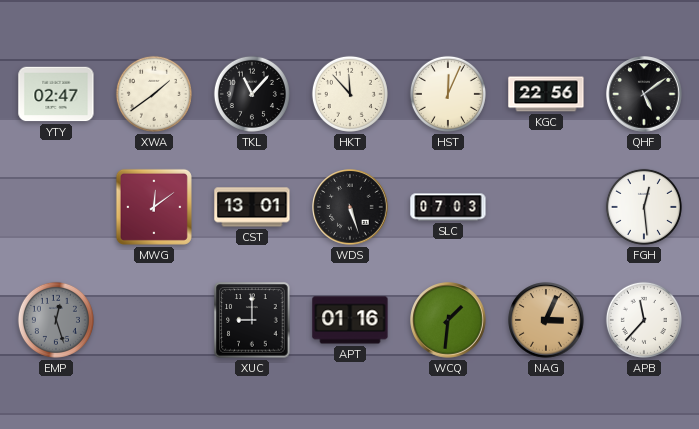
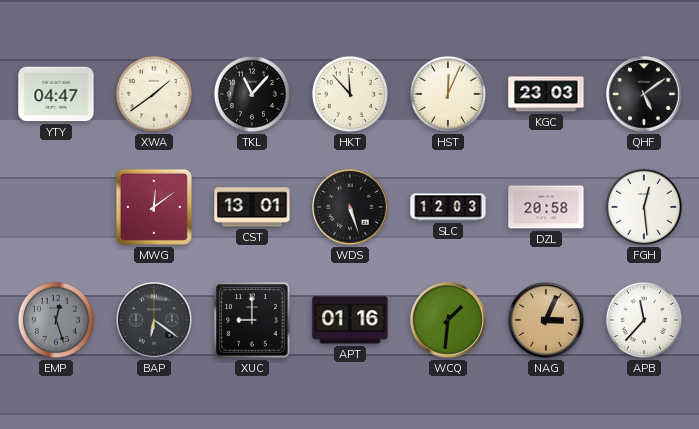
YTY: 02:47 -> 04:47 (56, 94)
KGC: 22:56 -> 23:03 (546, 94)
SLC: 07:03 -> 12:03 (448, 207)
DZL: none -> 20:58 (546, 207)
BAP: none -> 6:21 (154, 320)
